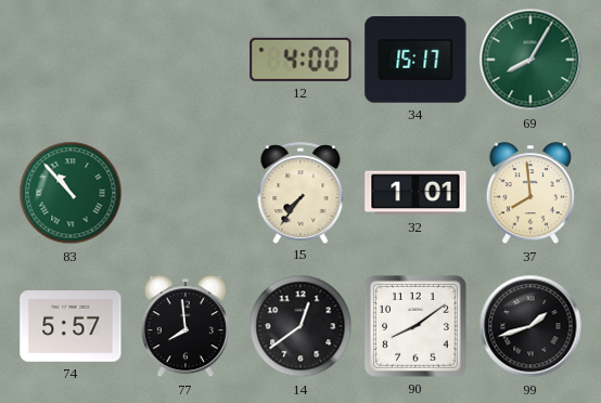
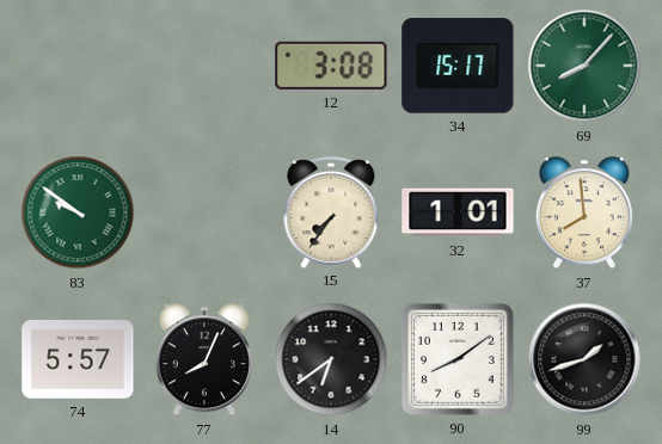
12: 4:00 -> 3:08 (331, 66)
69: 8:05 -> 8:07 (584, 66)
83: 10:53 -> 9:51 (78, 212)
77: 7:59 -> 8:04 (204, 360)
14: 12:39 -> 6:39 (331, 359)
